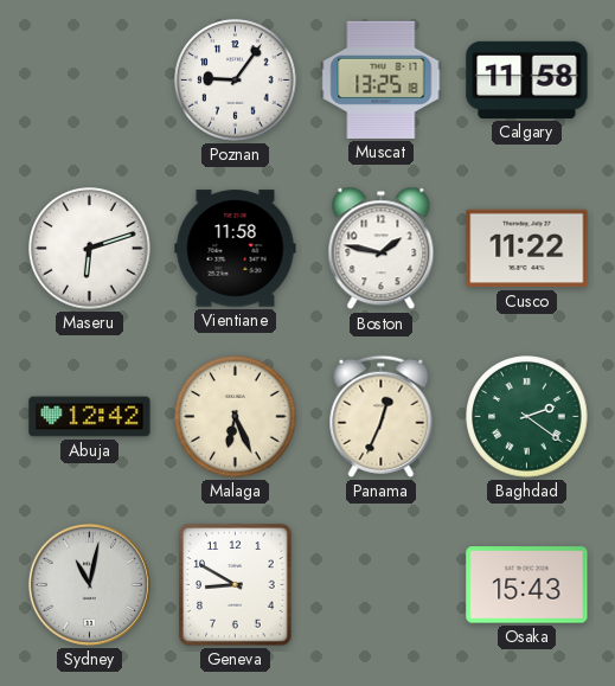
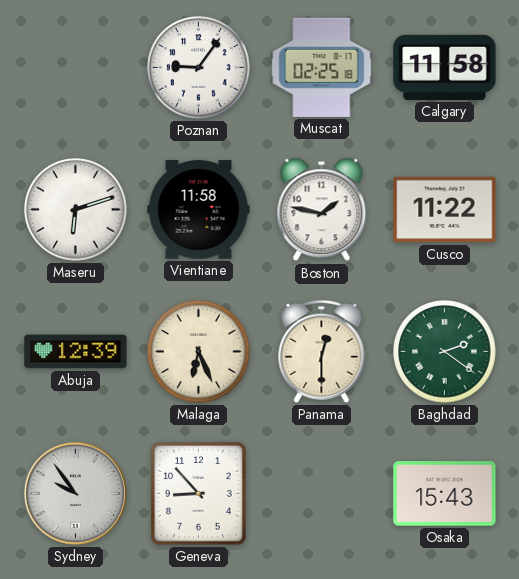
Muscat: 13:25 -> 02:25 (322, 67)
Abuja: 12:42 -> 12:39 (76, 352)
Panama: 12:34 -> 12:30 (322, 351)
Sydney: 11:02 -> 9:54 (75, 493)
Geneva: 8:50 -> 8:53 (199, 494)
